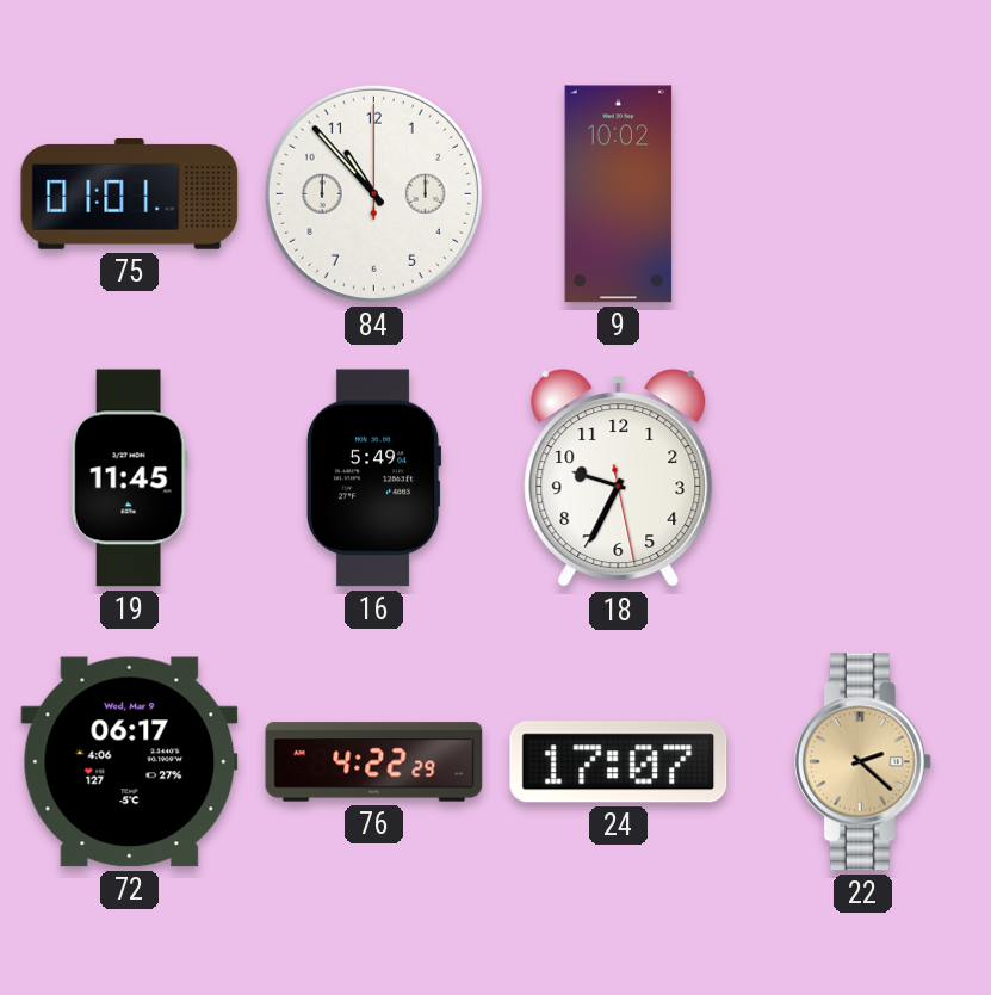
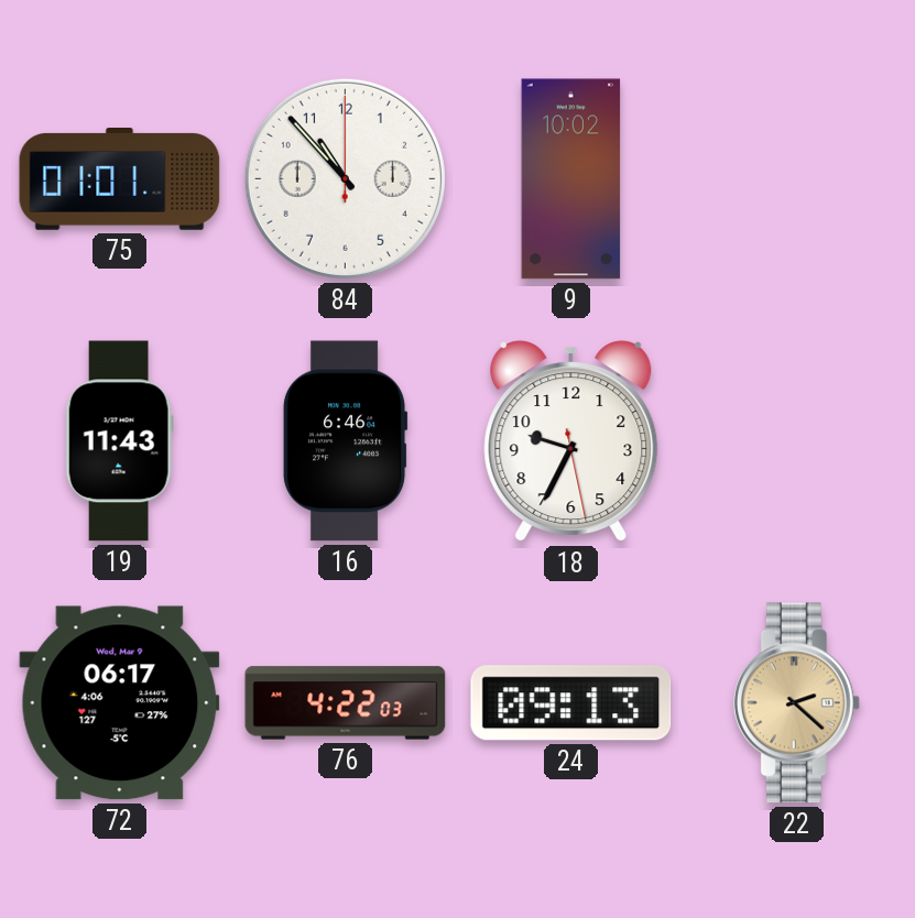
19: 11:45 -> 11:43 (119, 441)
16: 5:49 -> 6:46 (345, 441)
76: 4:22:29 -> 4:22:03 (346, 703)
24: 17:07 -> 09:13 (571, 703)
